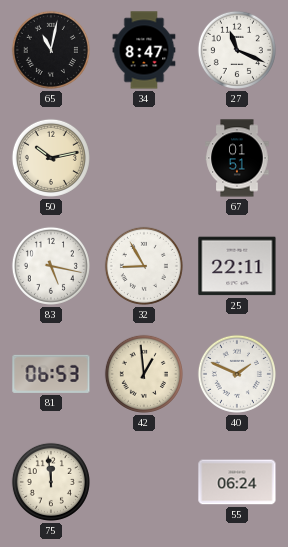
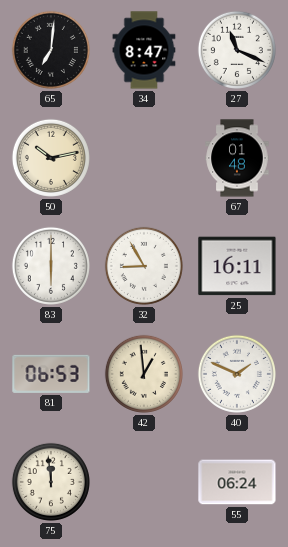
65: 11:02 -> 7:01 (51, 50)
67: 01:51 -> 01:48 (237, 158)
83: 5:17 -> 6:00 (51, 266)
25: 22:11 -> 16:11 (237, 266)
